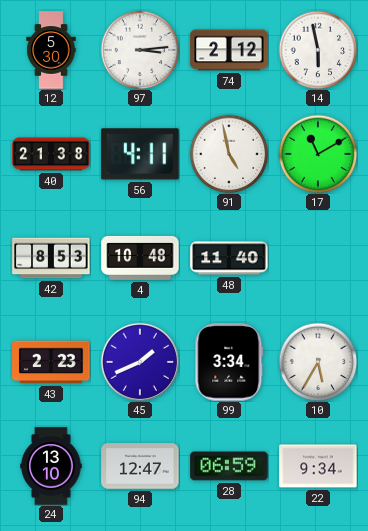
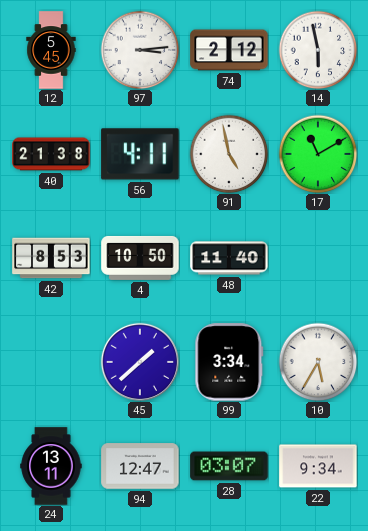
12: 5:30 -> 5:45 (51, 50)
4: 10:48 -> 10:50 (140, 258)
43: 2:23 -> none (51, 362)
45: 1:41 -> 1:38 (140, 362)
24: 13:10 -> 13:11 (51, 466)
28: 06:59 -> 03:07 (229, 466)
